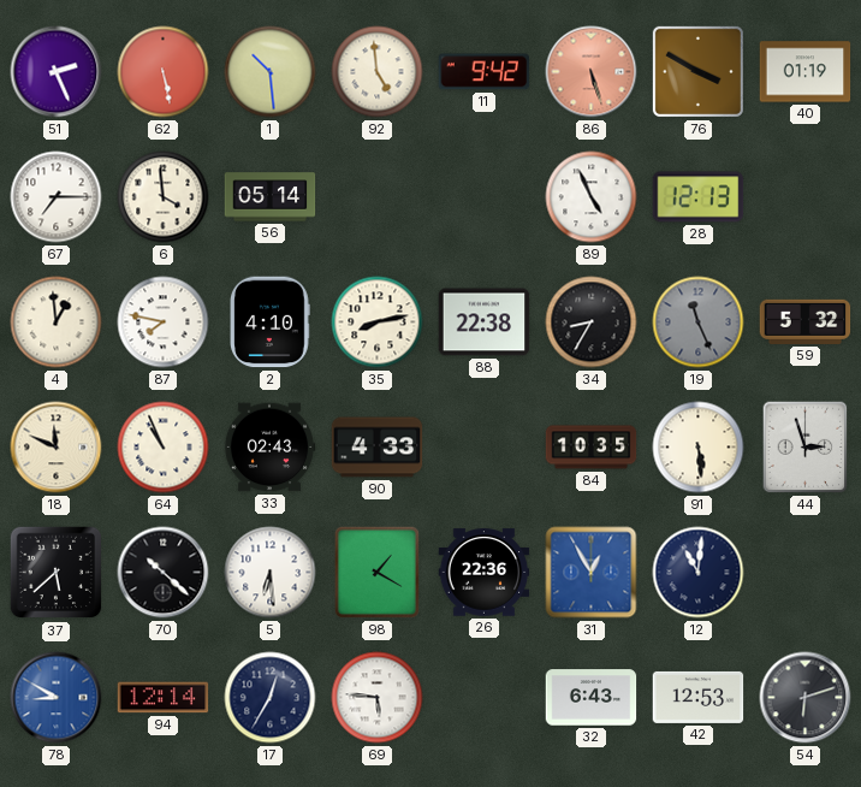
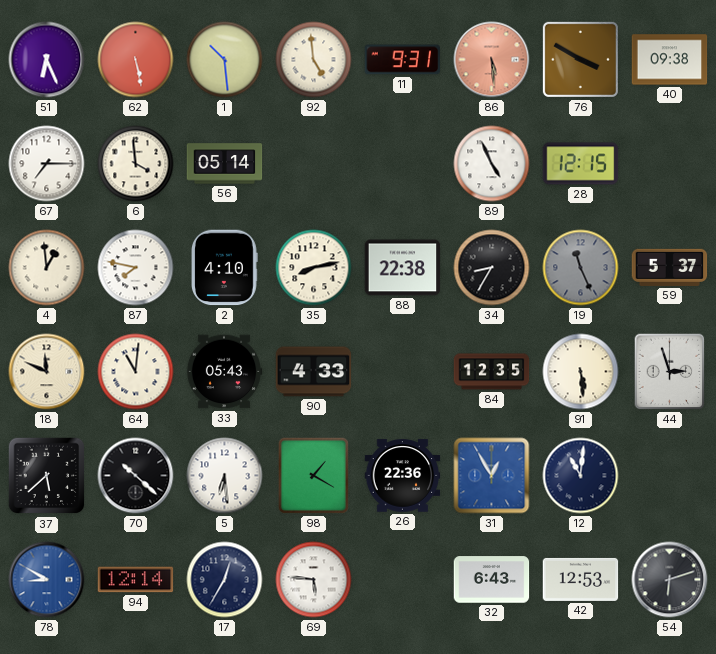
51: 2:26 -> 6:26 (47, 60)
11: 9:42 -> 9:31 (403, 60)
86: 5:27 -> 5:29 (492, 60)
40: 01:19 -> 09:38 (670, 60)
28: 12:13 -> 12:15 (581, 164)
59: 5:32 -> 5:37 (670, 267)
64: 10:56 -> 11:01 (136, 372)
33: 02:43 -> 05:43 (224, 372)
84: 10:35 -> 12:35 (492, 372)
